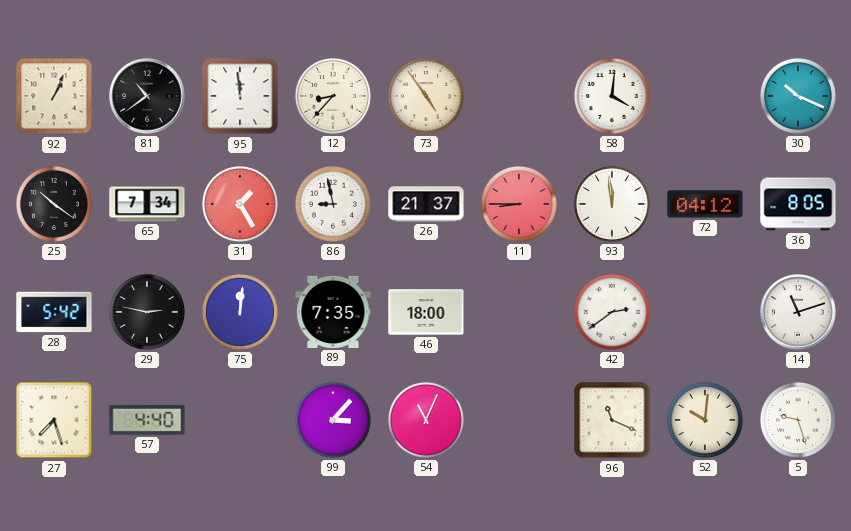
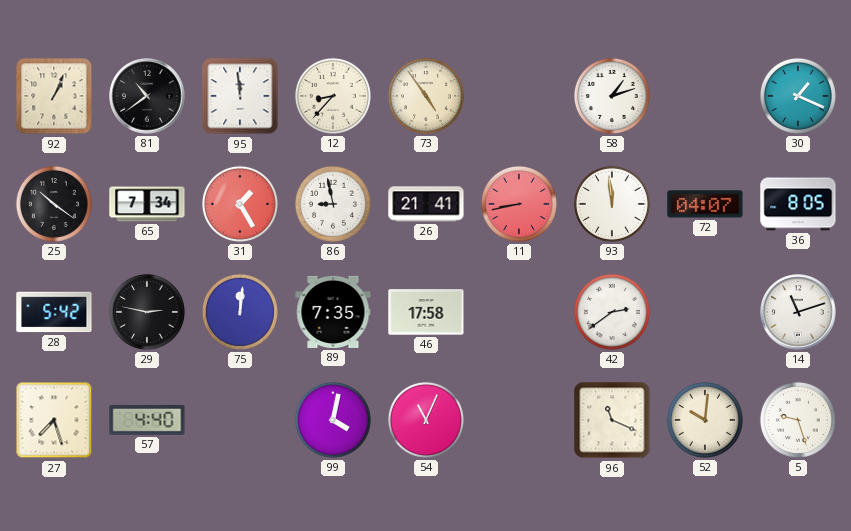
58: 4:01 -> 1:12 (612, 96)
30: 10:19 -> 1:19 (798, 96)
26: 21:37 -> 21:41 (426, 204)
11: 8:45 -> 8:43 (519, 204)
72: 04:12 -> 04:07 (705, 204)
46: 18:00 -> 17:58 (426, 312)
99: 3:07 -> 4:02 (333, 420)
